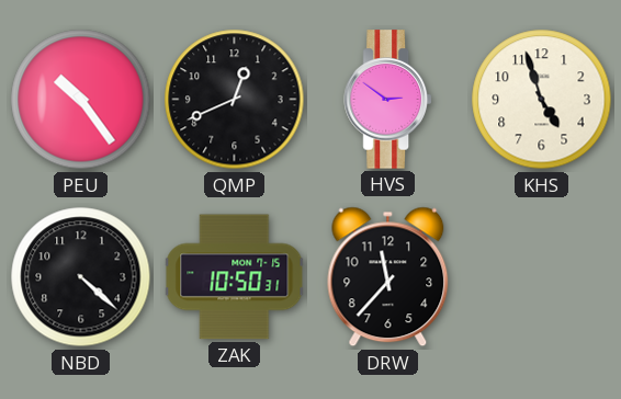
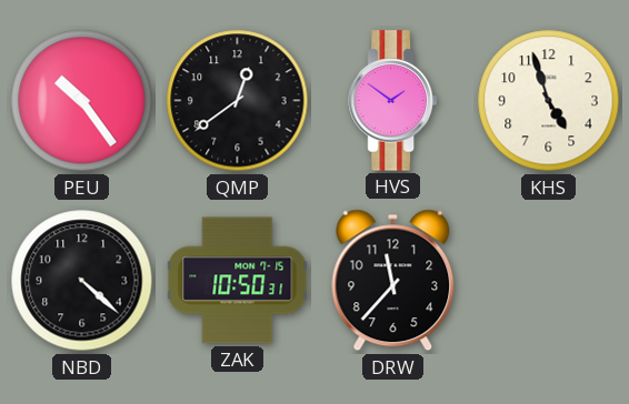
QMP: 12:41 -> 12:39 (238, 101)
HVS: 2:51 -> 1:51 (393, 101)
